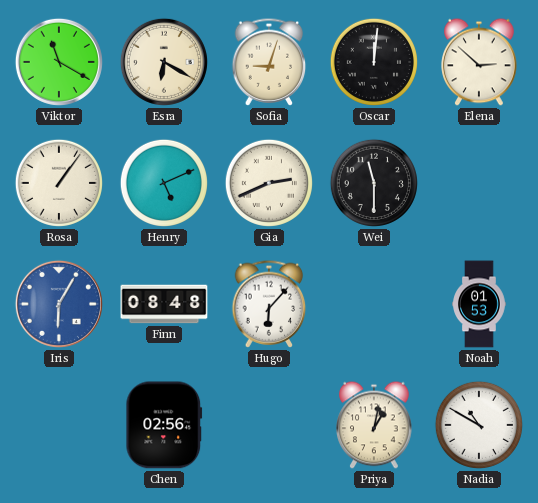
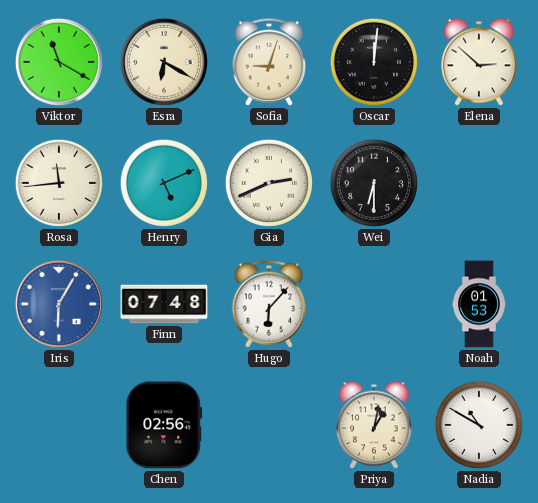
Rosa: 1:06 -> 11:44 (59, 183)
Wei: 11:30 -> 6:30 (374, 183)
Finn: 08:48 -> 07:48 (164, 304)
